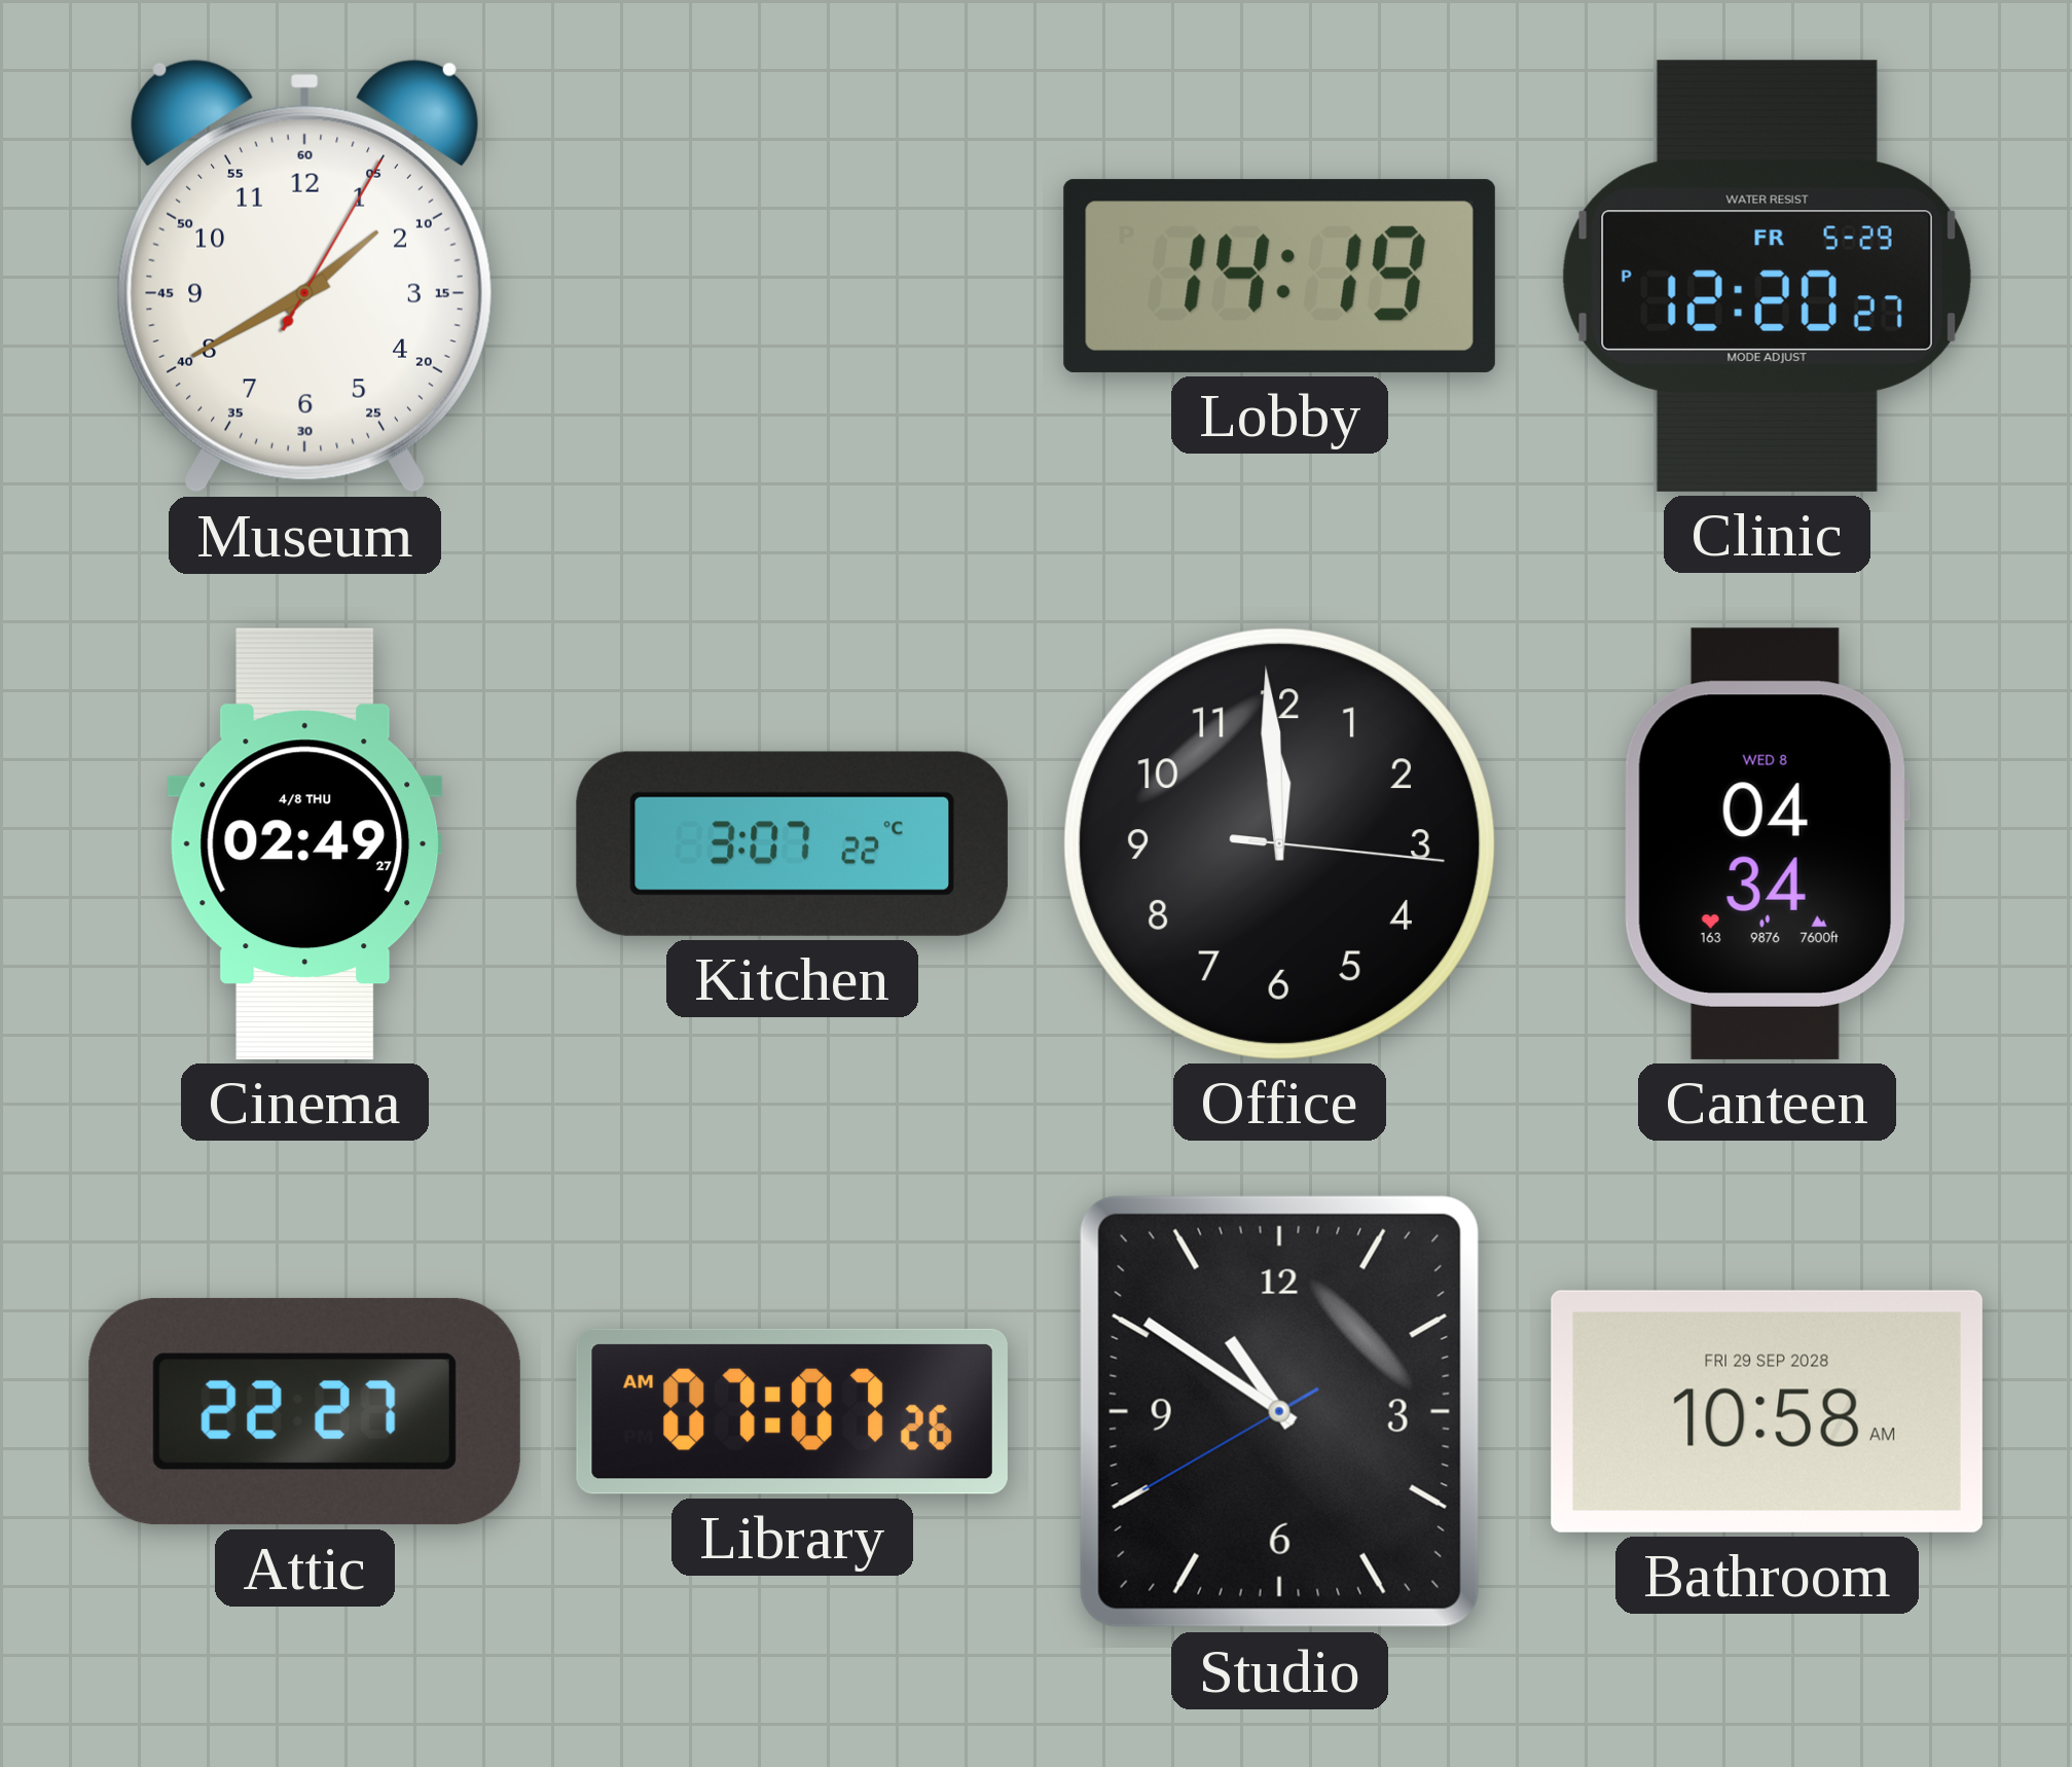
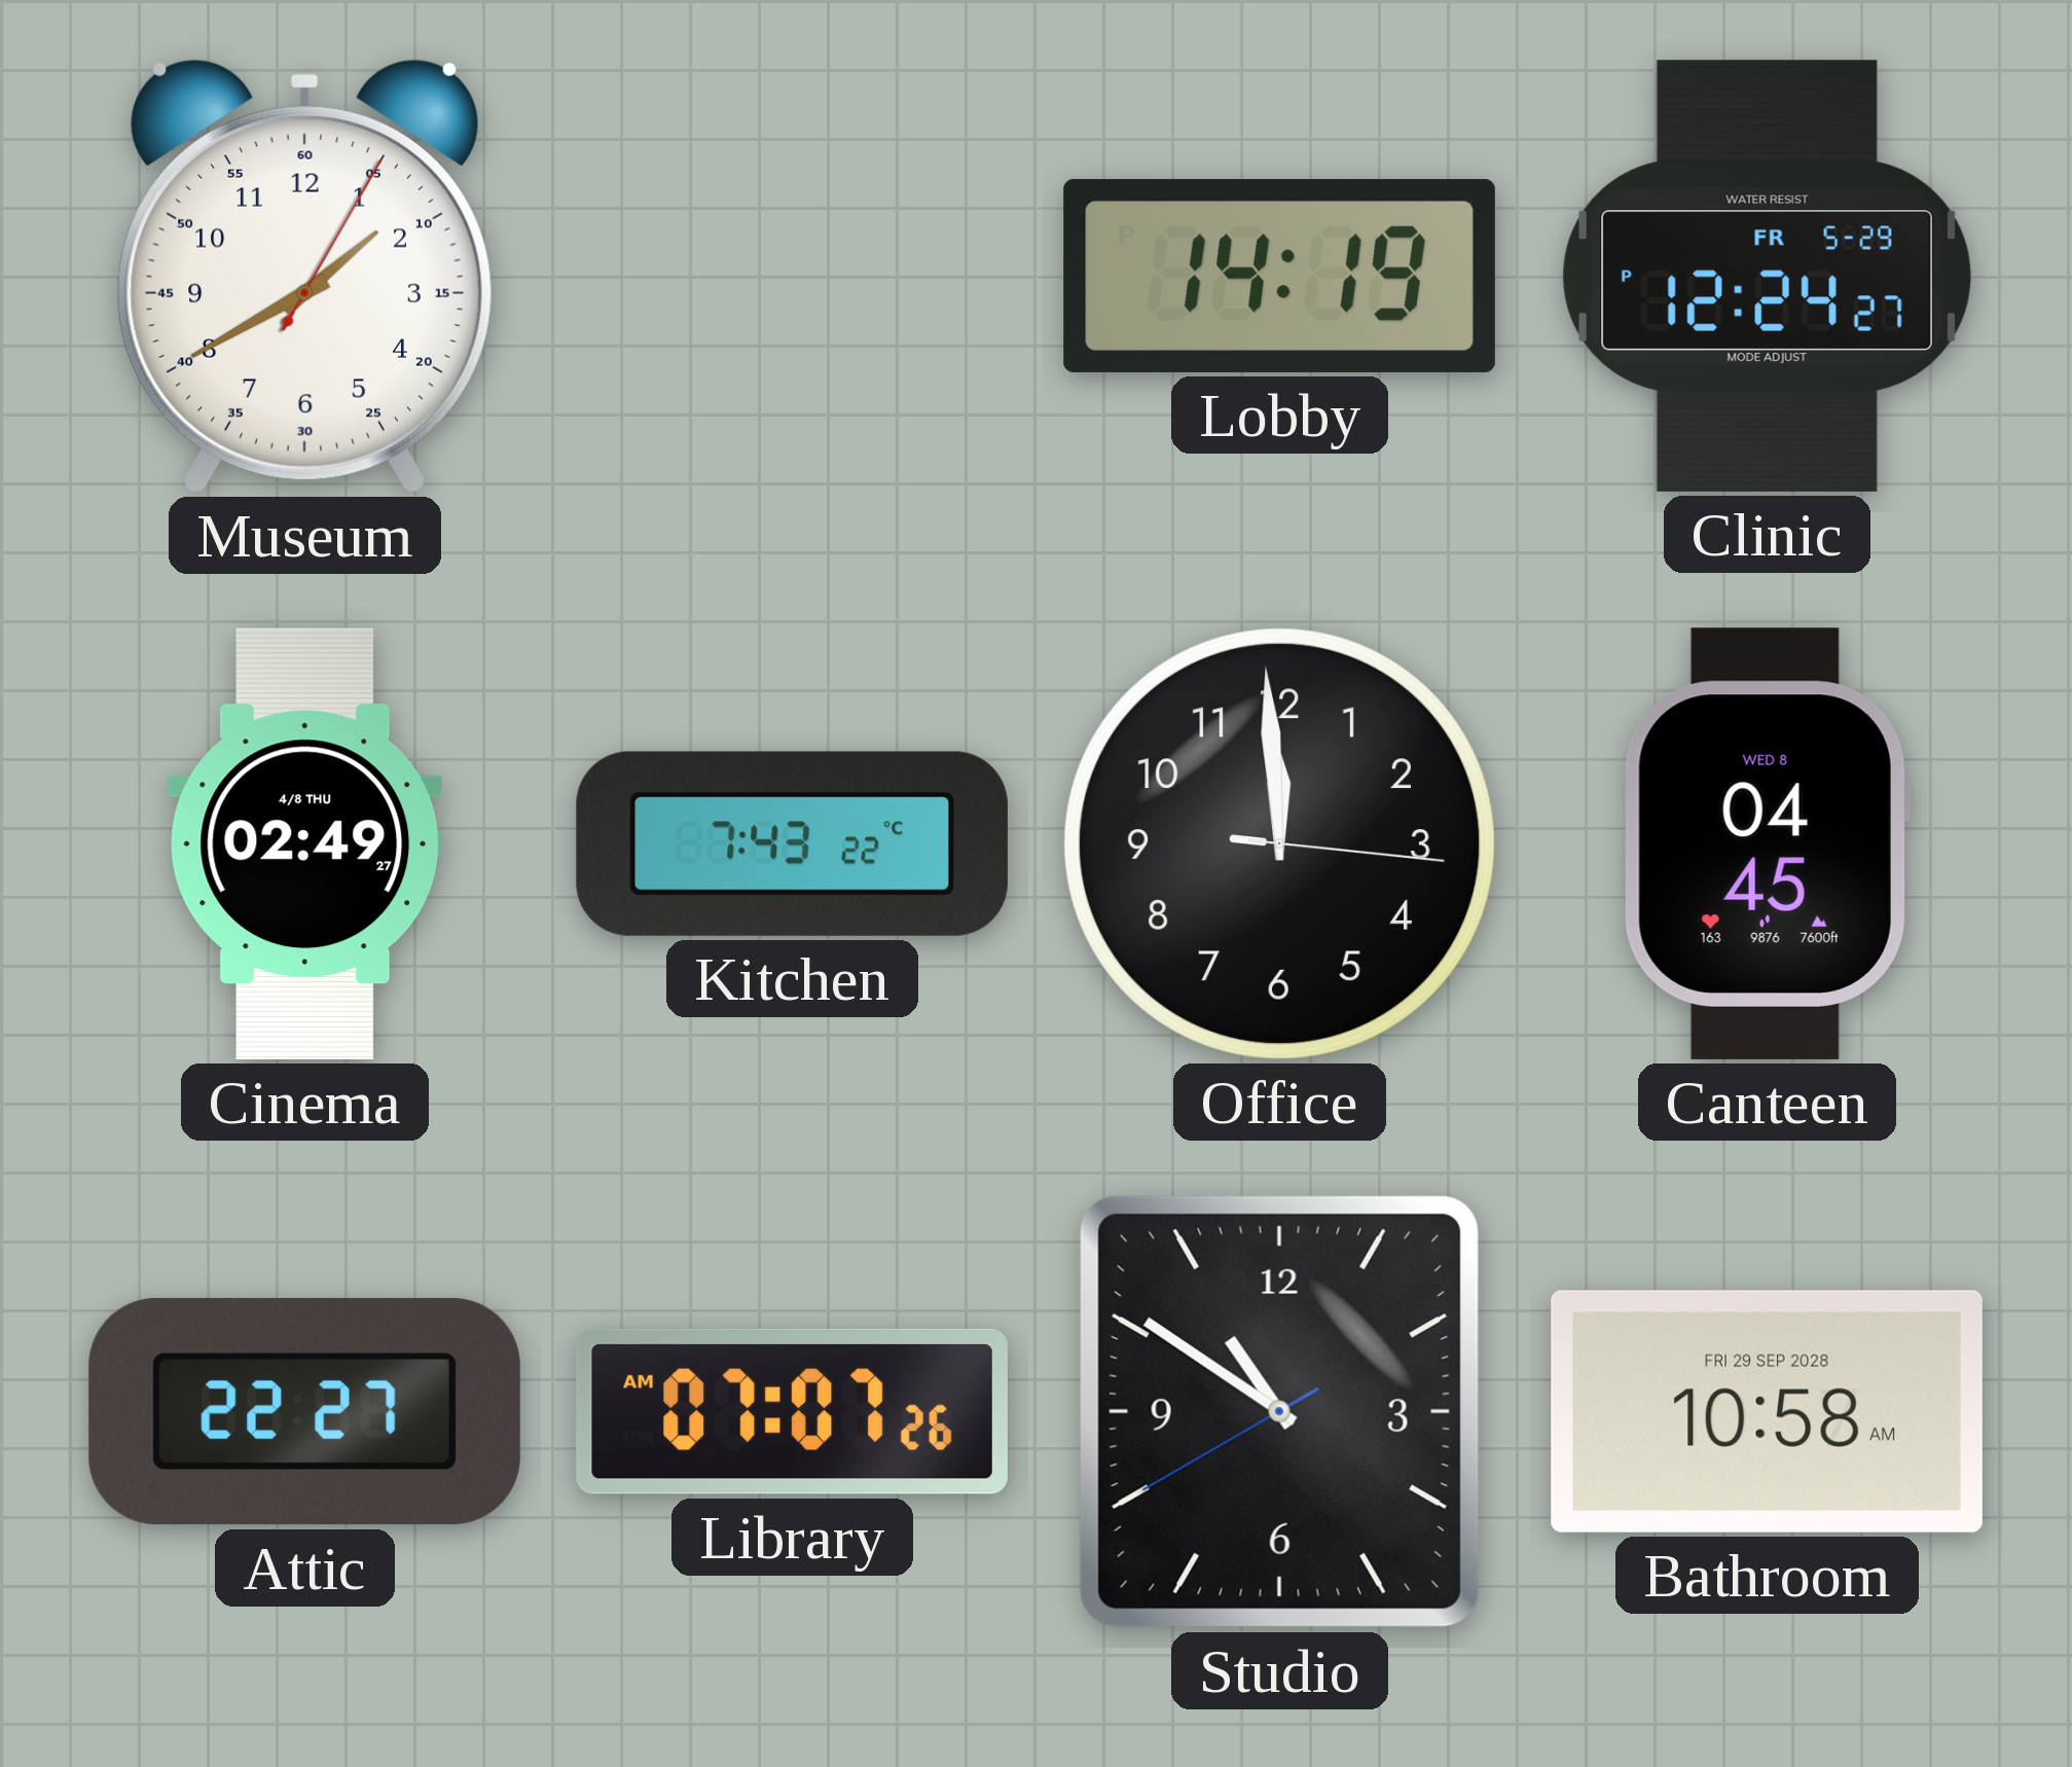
Clinic: 12:20 -> 12:24 (1767, 276)
Kitchen: 3:07 -> 7:43 (792, 843)
Canteen: 04:34 -> 04:45 (1767, 843)
